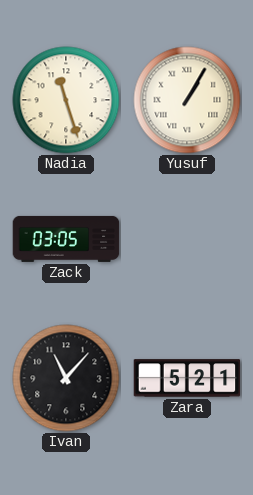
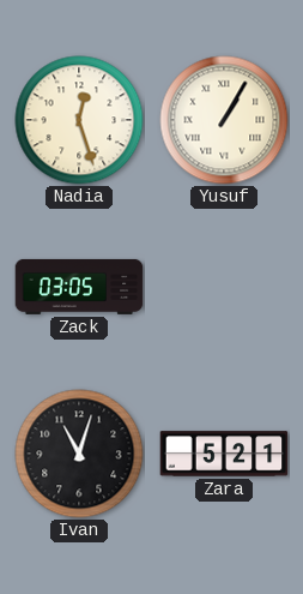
Nadia: 11:27 -> 12:27 (79, 120)
Ivan: 11:07 -> 11:03 (79, 454)
